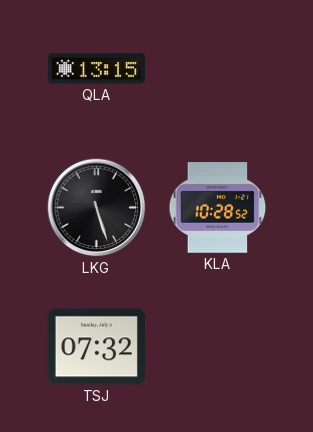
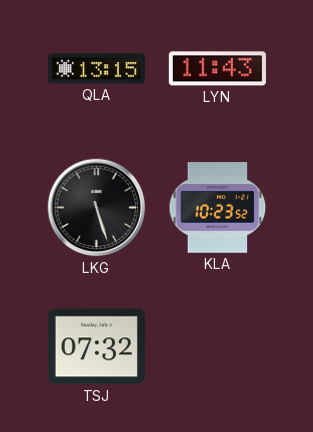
LYN: none -> 11:43 (217, 69)
KLA: 10:28 -> 10:23 (218, 208)
